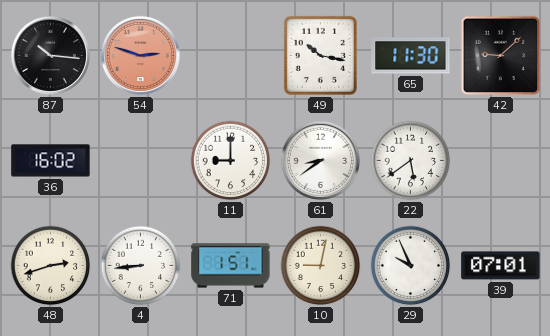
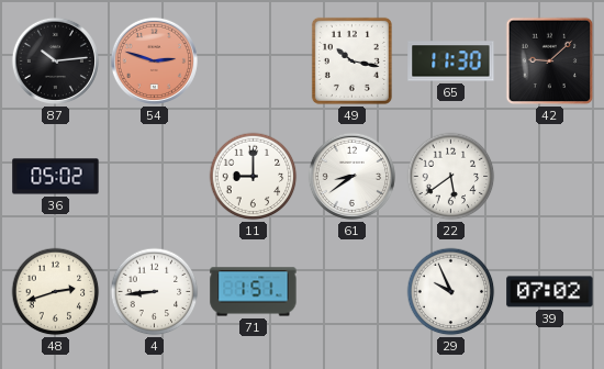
87: 10:16 -> 10:14 (55, 60)
36: 16:02 -> 05:02 (56, 177)
10: 9:02 -> none (321, 266)
39: 07:01 -> 07:02 (550, 292)
